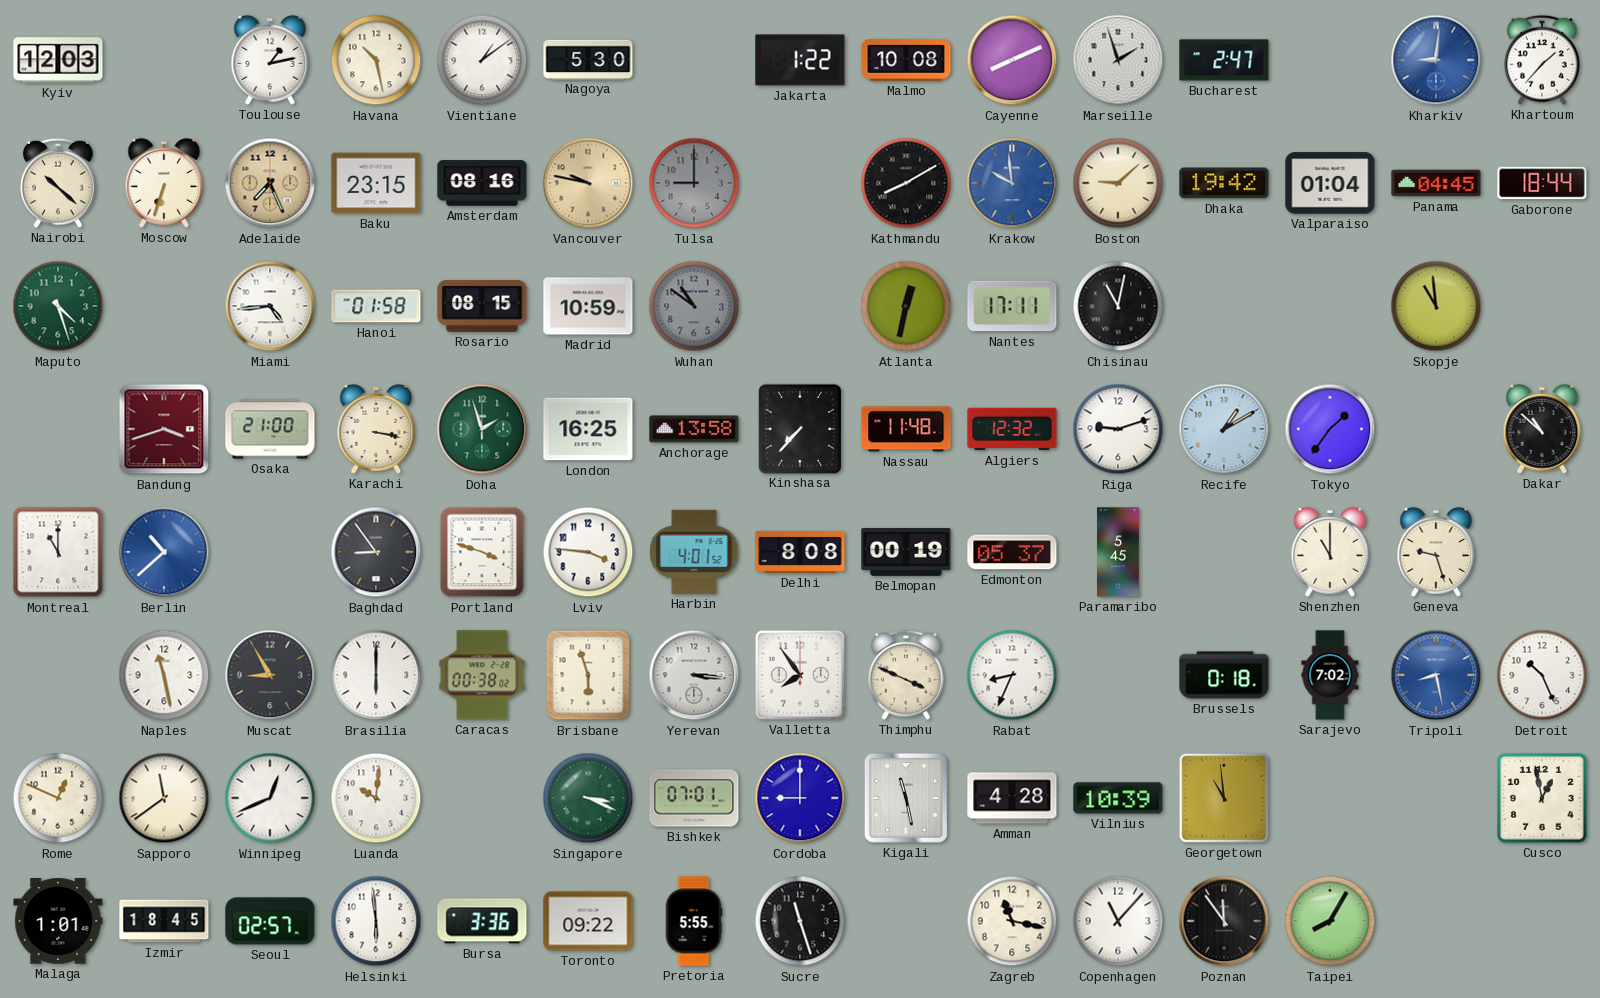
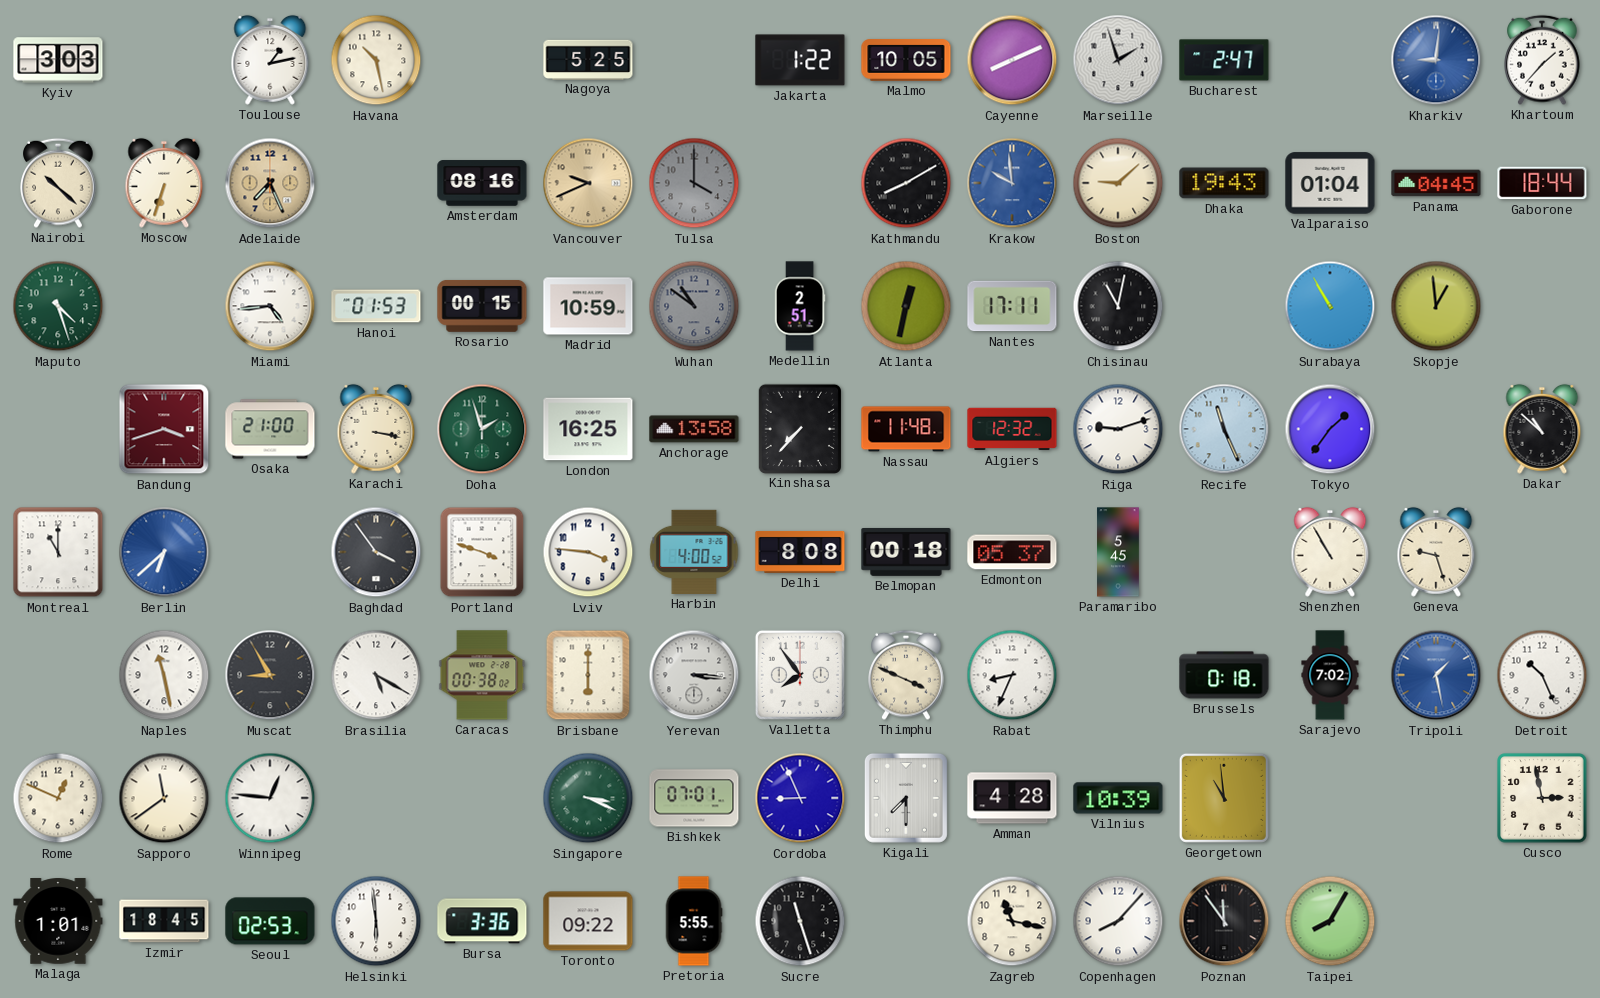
Kyiv: 12:03 -> 3:03 (58, 60)
Vientiane: 1:09 -> none (482, 60)
Nagoya: 5:30 -> 5:25 (588, 59)
Malmo: 10:08 -> 10:05 (906, 60)
Baku: 23:15 -> none (376, 183)
Vancouver: 9:47 -> 9:41 (588, 183)
Tulsa: 9:00 -> 4:00 (694, 183)
Dhaka: 19:42 -> 19:43 (1224, 183)
Hanoi: 01:58 -> 01:53 (376, 306)
Rosario: 08:15 -> 00:15 (482, 306)
Medellin: none -> 2:51 (800, 306)
Surabaya: none -> 10:55 (1330, 306)
Skopje: 10:59 -> 12:59 (1436, 306)
Recife: 1:10 -> 11:26 (1224, 429)
Berlin: 10:38 -> 6:38 (164, 552)
Baghdad: 8:54 -> 3:54 (376, 552)
Harbin: 4:01 -> 4:00 (694, 552)
Belmopan: 00:19 -> 00:18 (906, 552)
Shenzhen: 11:00 -> 10:55 (1330, 552)
Brasilia: 6:00 -> 5:20 (376, 675)
Brisbane: 5:57 -> 6:00 (588, 675)
Tripoli: 8:28 -> 1:28 (1436, 675)
Winnipeg: 12:41 -> 12:46 (270, 798)
Luanda: 10:01 -> none (376, 798)
Cordoba: 9:00 -> 8:56 (800, 798)
Kigali: 11:28 -> 7:30 (906, 798)
Cusco: 12:58 -> 2:58 (1542, 798)
Seoul: 02:57 -> 02:53 (270, 921)
Copenhagen: 11:07 -> 8:07 (1118, 921)
